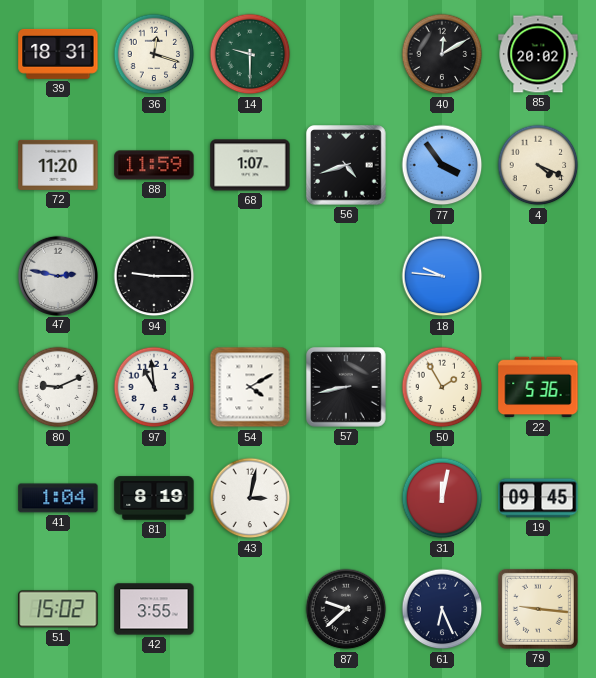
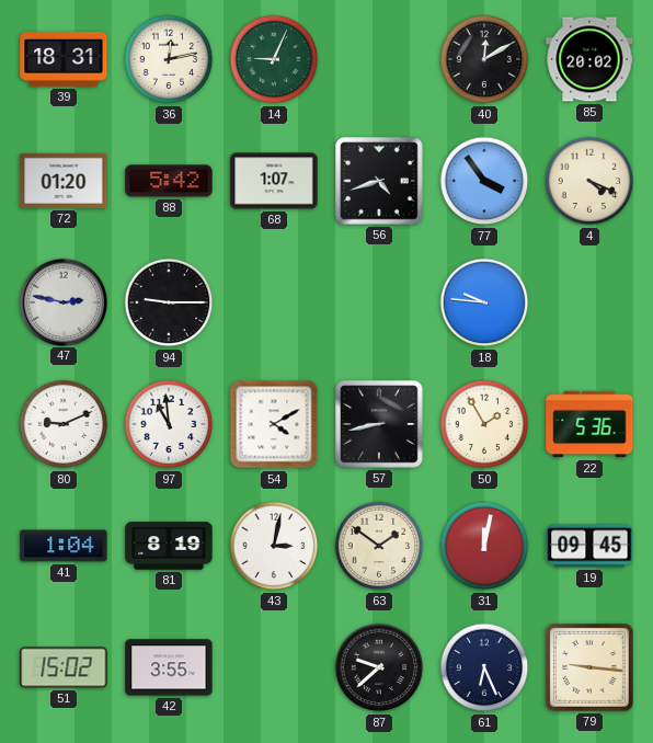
36: 12:18 -> 12:13 (169, 59)
14: 9:30 -> 9:04 (274, 59)
72: 11:20 -> 01:20 (64, 181)
88: 11:59 -> 5:42 (169, 181)
63: none -> 1:51 (379, 546)
